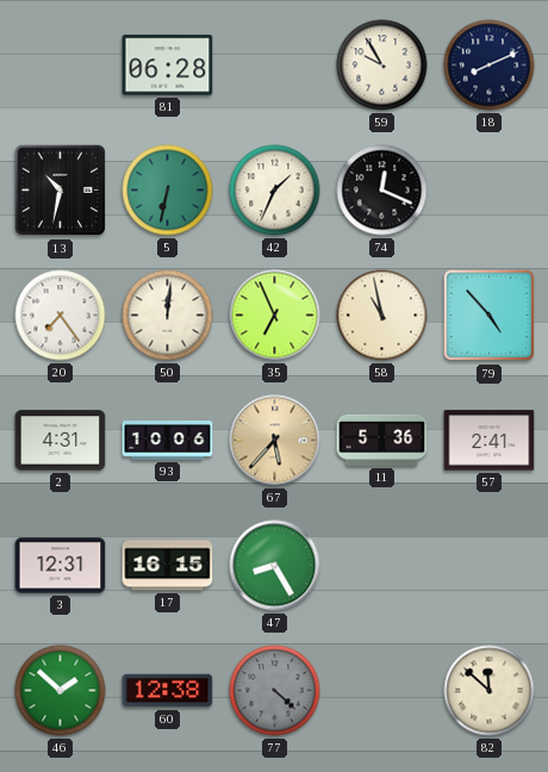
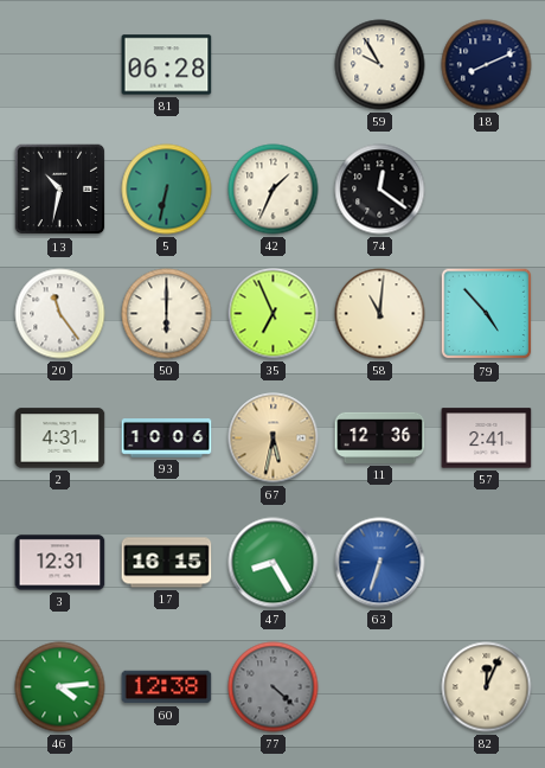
74: 12:19 -> 12:21 (380, 190)
20: 7:24 -> 11:24 (60, 314)
50: 12:01 -> 6:00 (167, 314)
58: 10:58 -> 11:01 (380, 314)
67: 5:37 -> 5:32 (274, 439)
11: 5:36 -> 12:36 (380, 437)
63: none -> 6:33 (380, 563)
46: 1:52 -> 4:14 (60, 687)
82: 11:52 -> 12:04 (487, 687)
